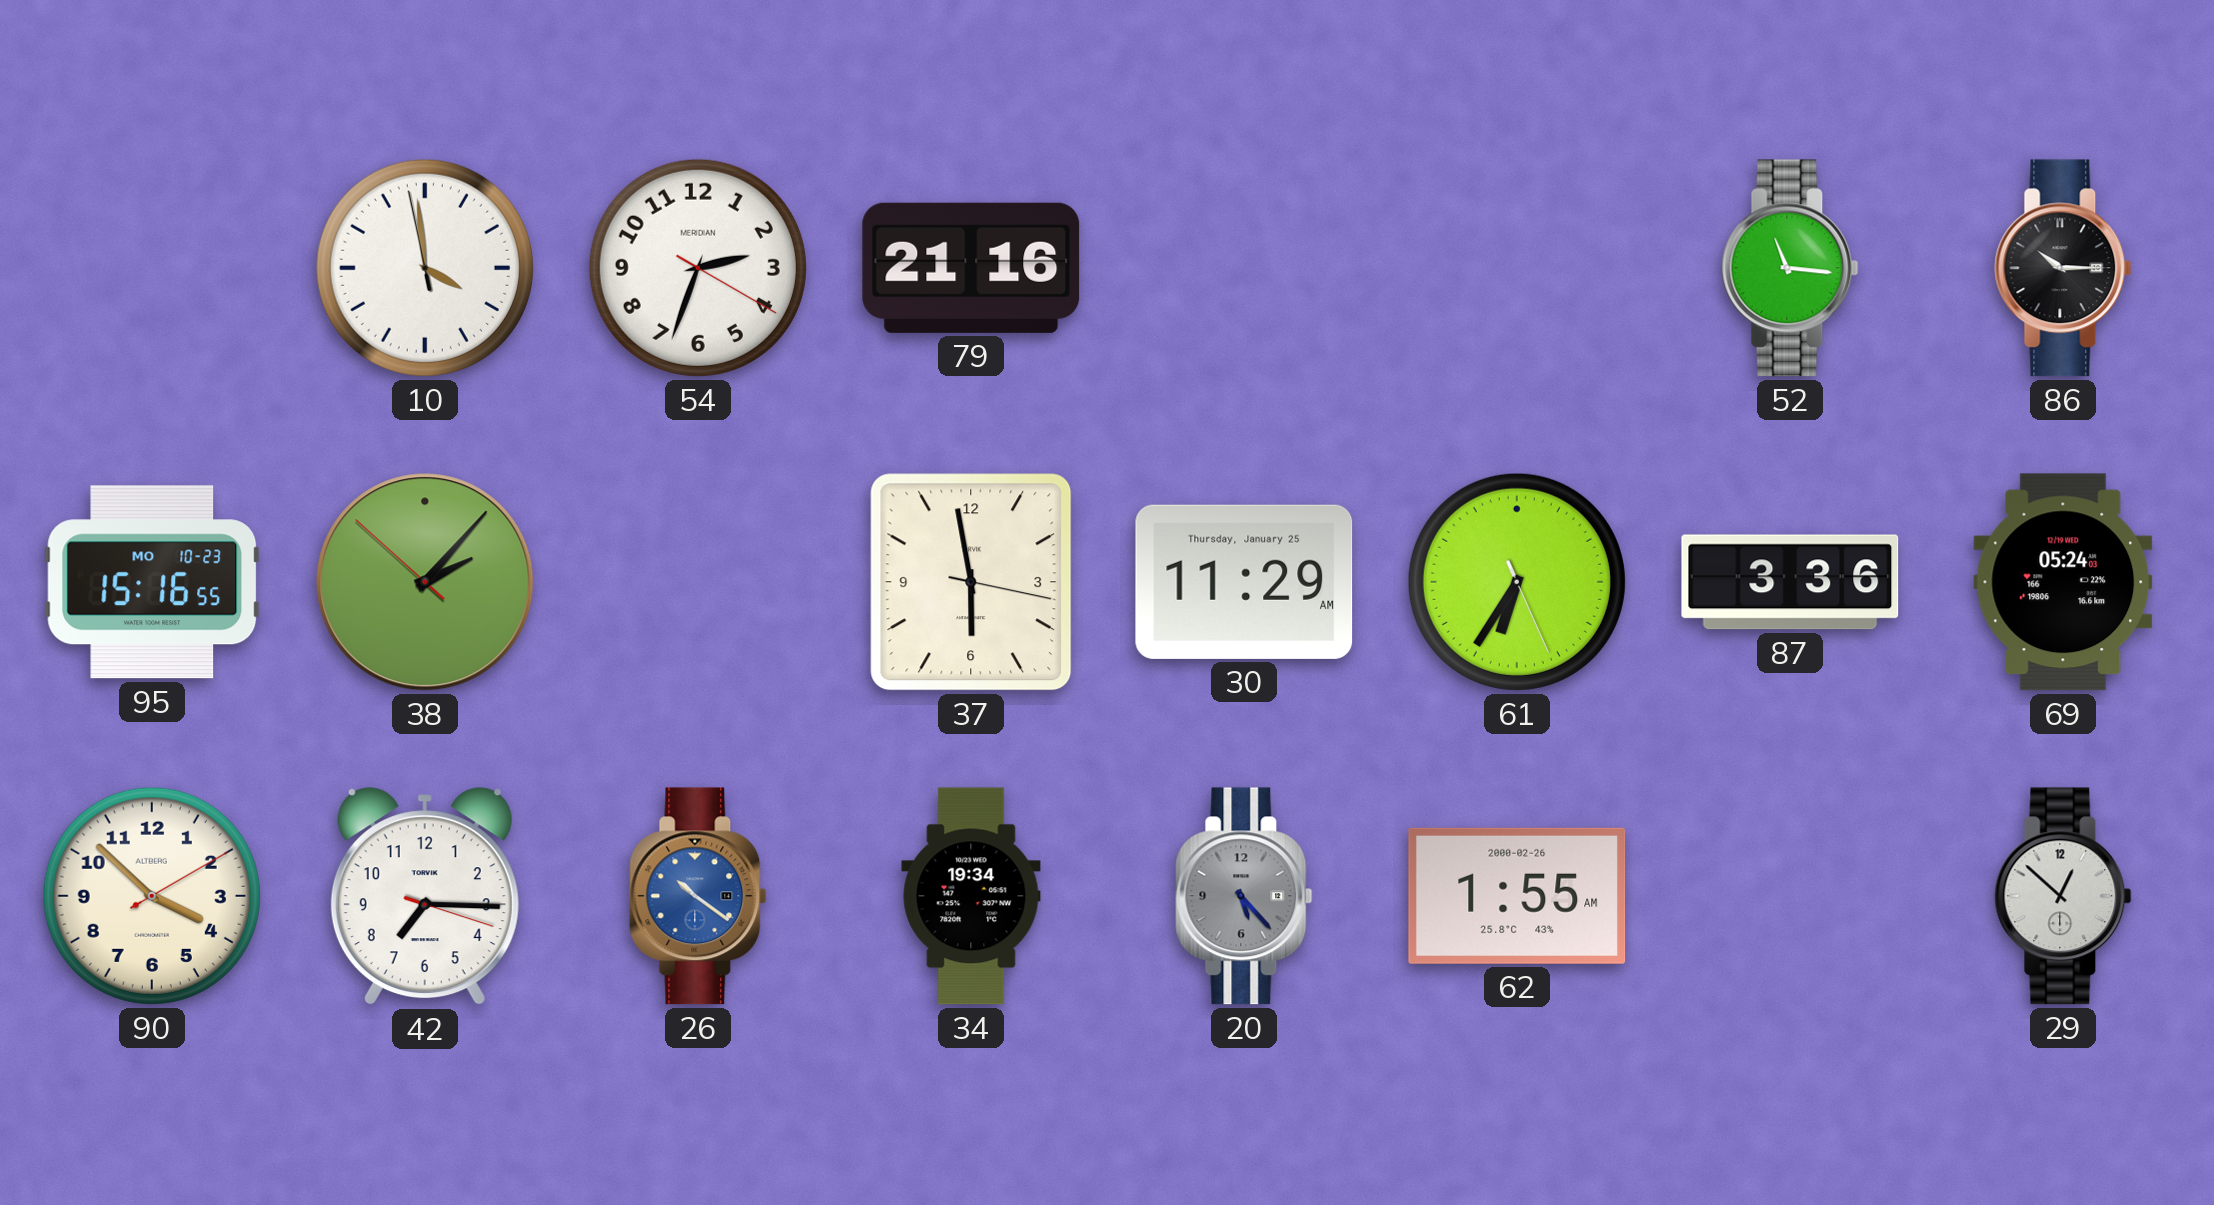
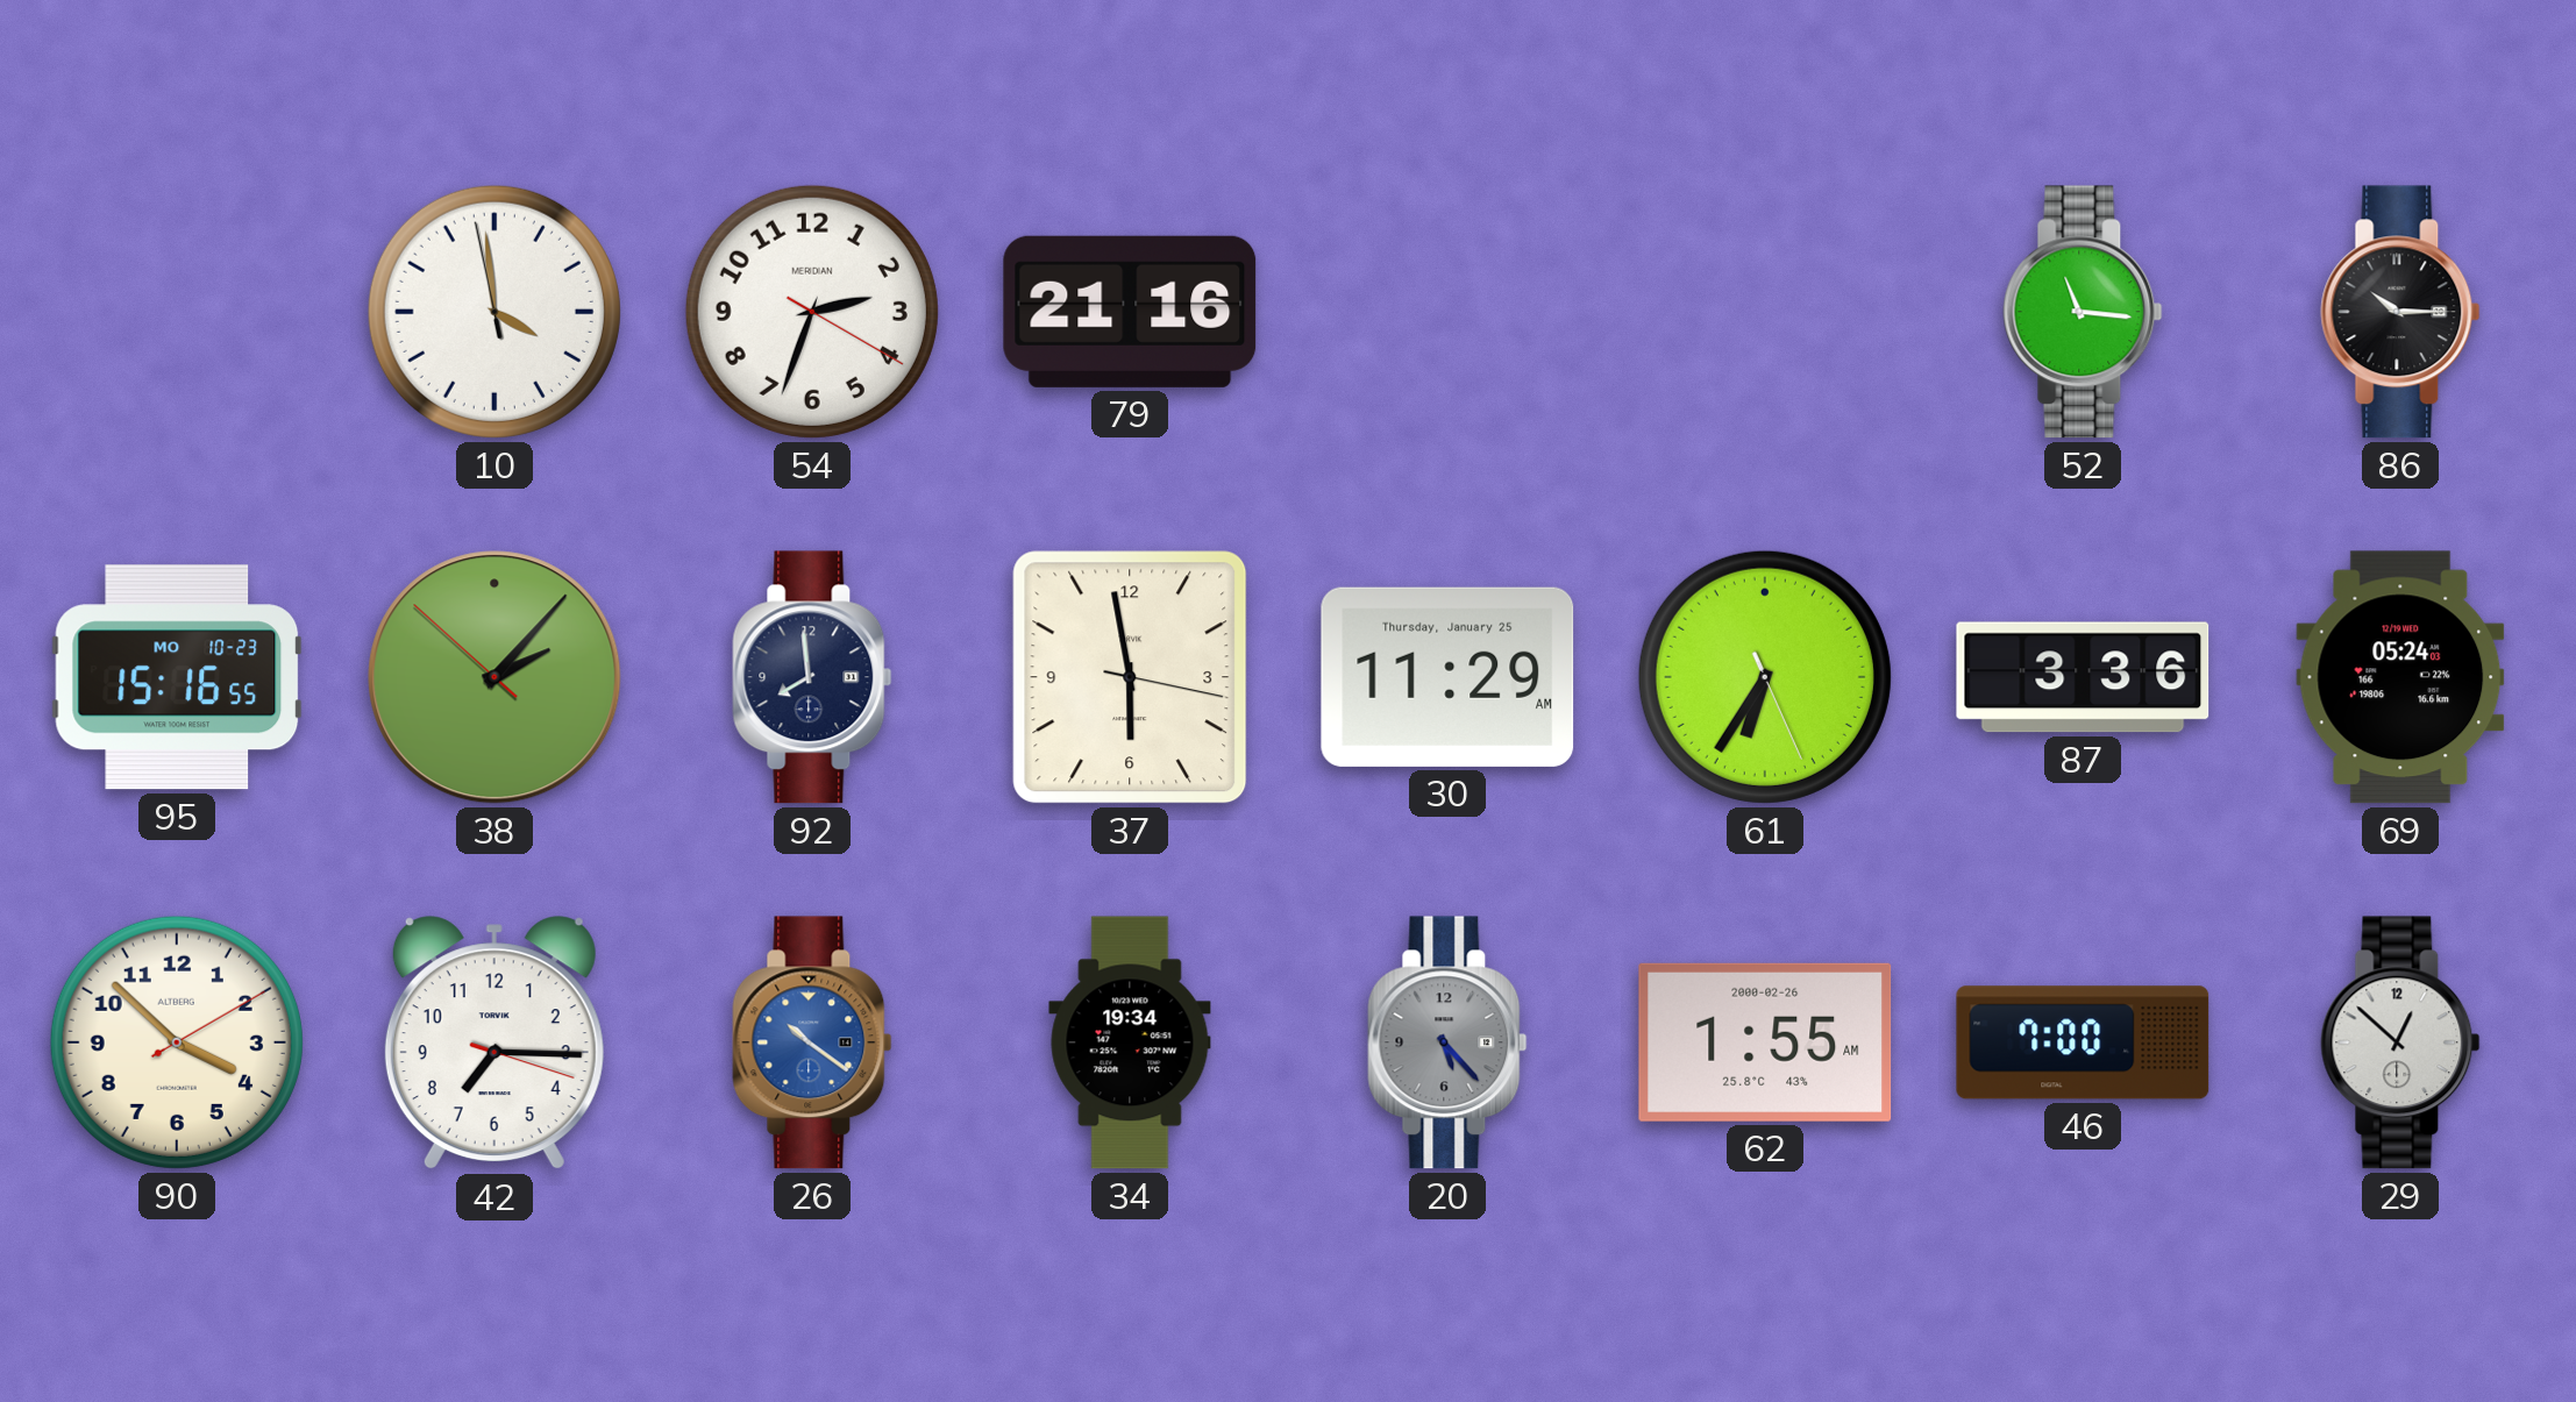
92: none -> 7:59 (812, 677)
46: none -> 7:00 (2083, 1042)
